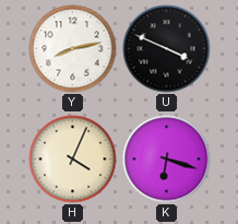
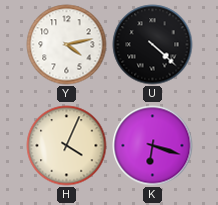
Y: 8:13 -> 4:13 (67, 45)
U: 3:49 -> 4:22 (153, 45)
